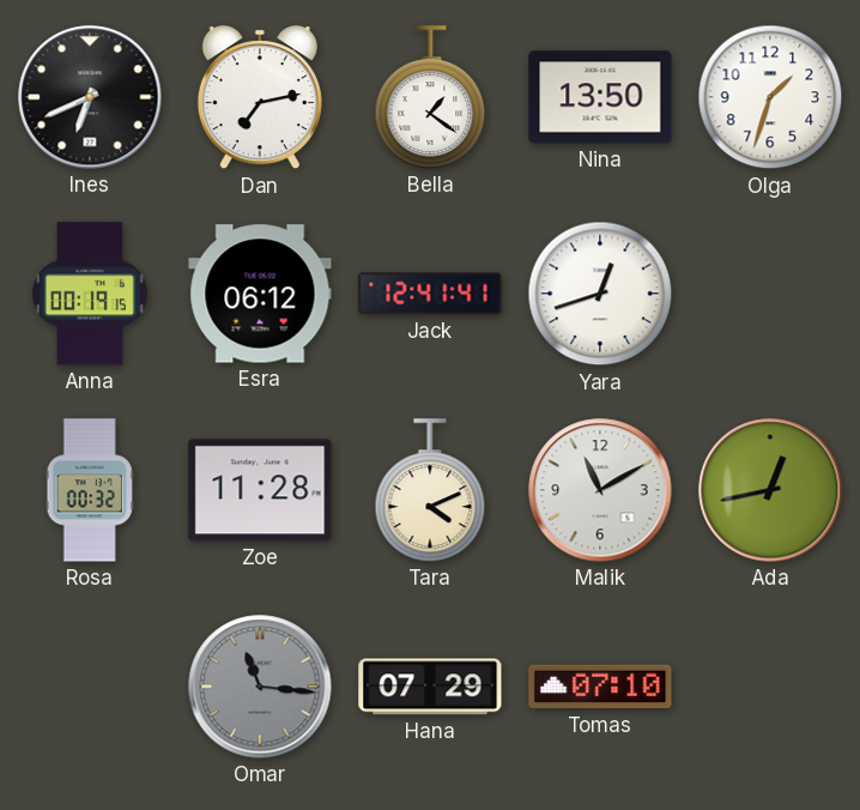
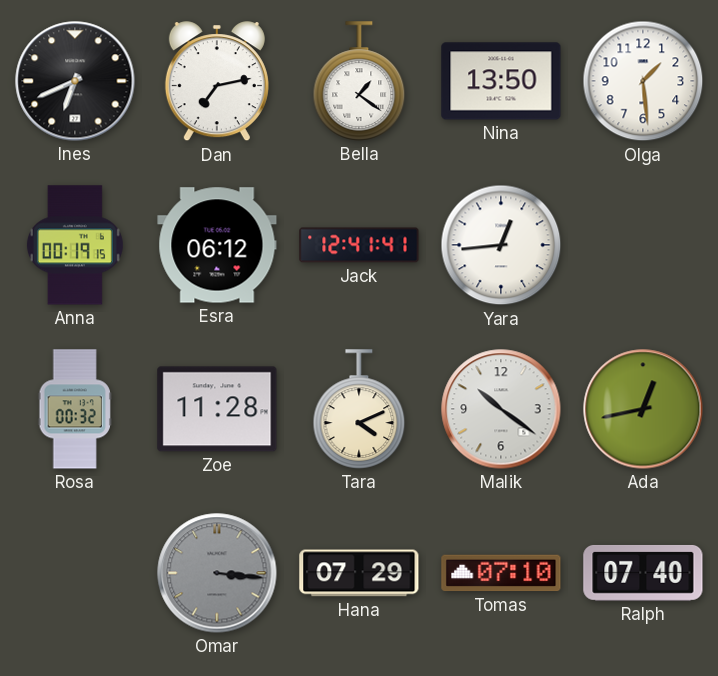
Olga: 1:33 -> 1:29 (643, 81)
Yara: 12:42 -> 12:44 (501, 245)
Malik: 11:10 -> 10:21 (501, 409)
Omar: 11:16 -> 3:16 (217, 573)
Ralph: none -> 07:40 (643, 573)
